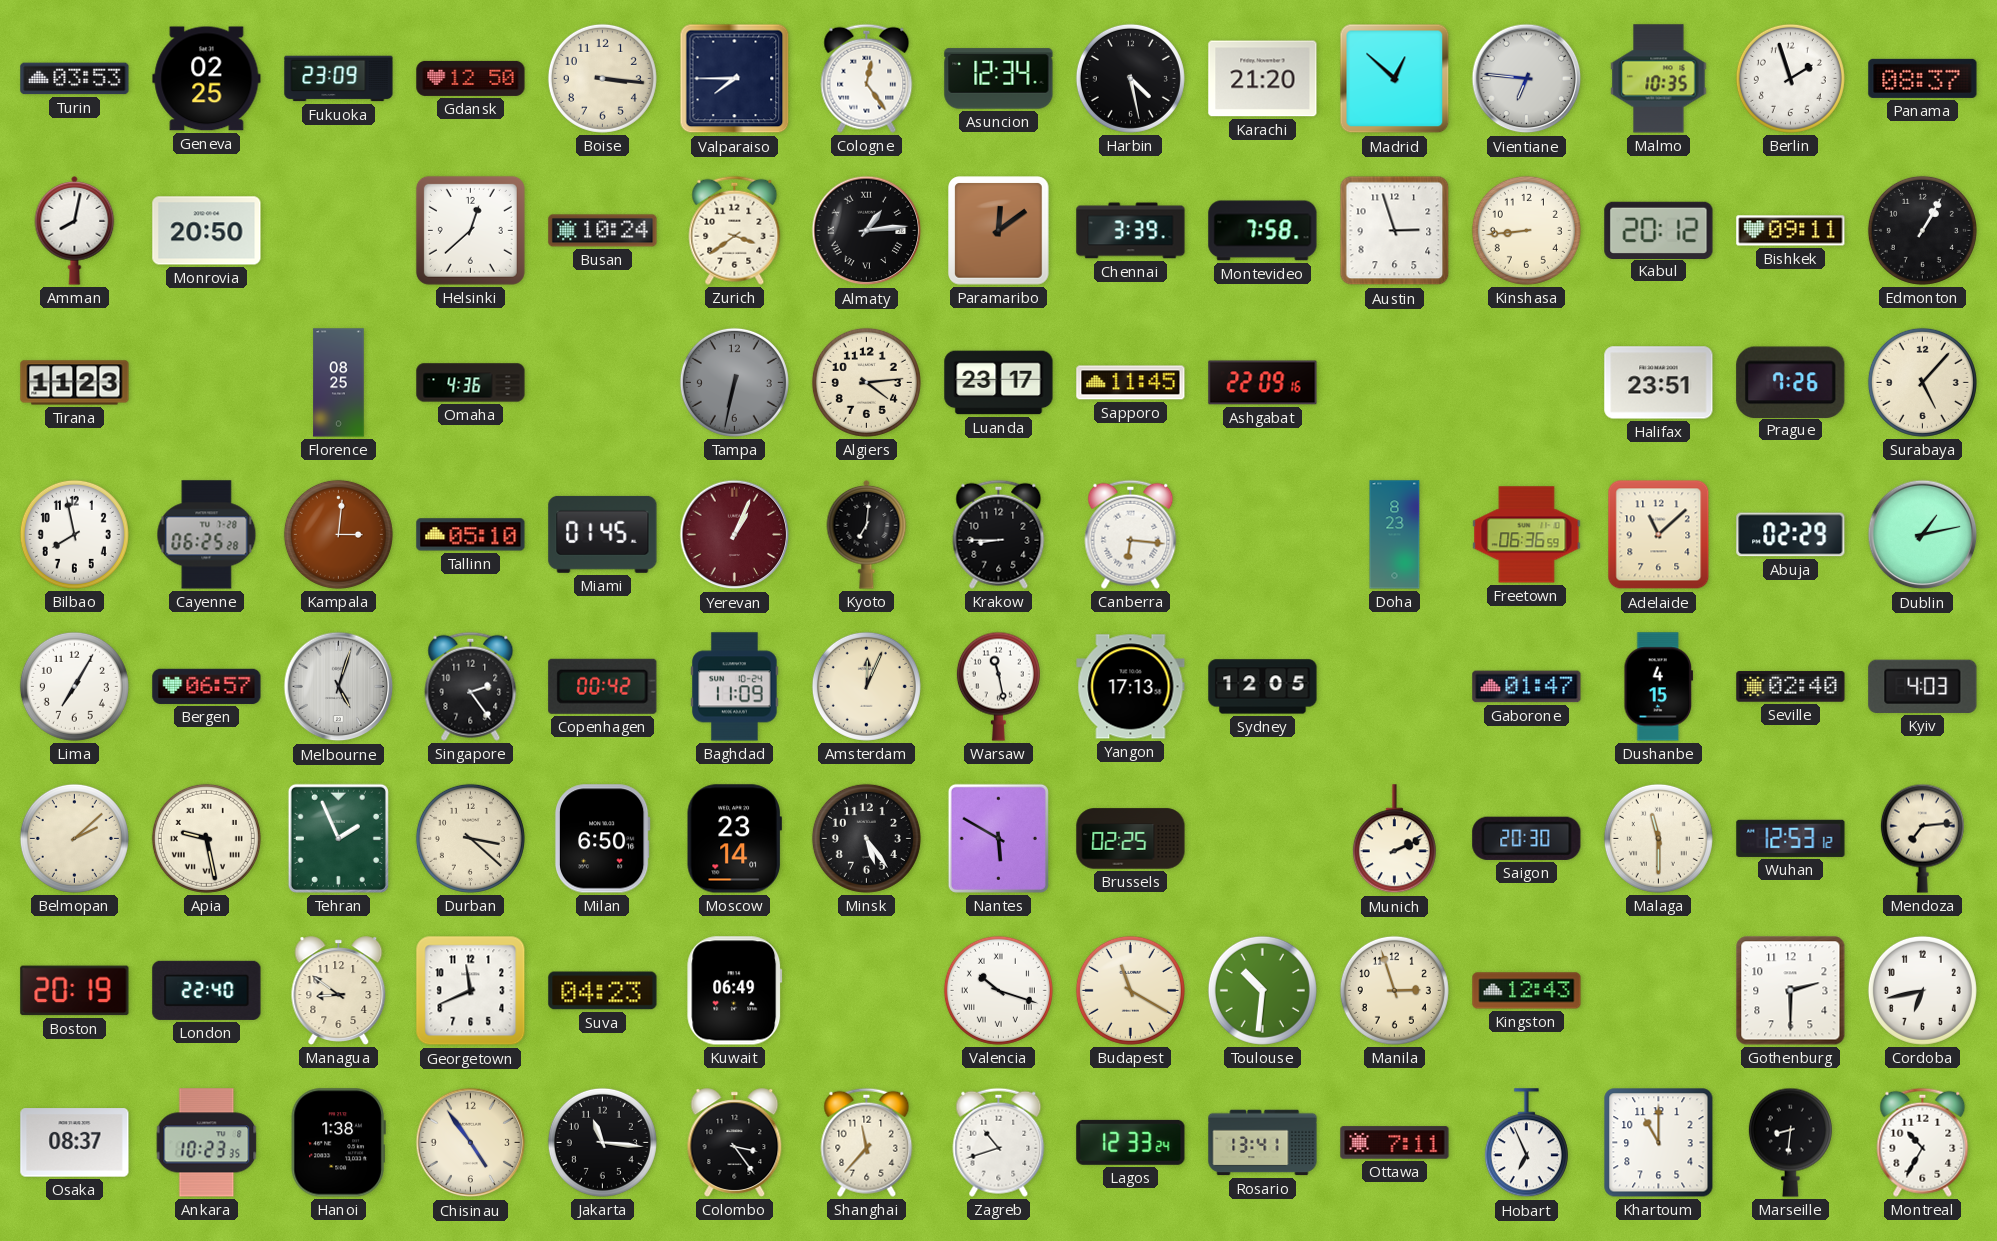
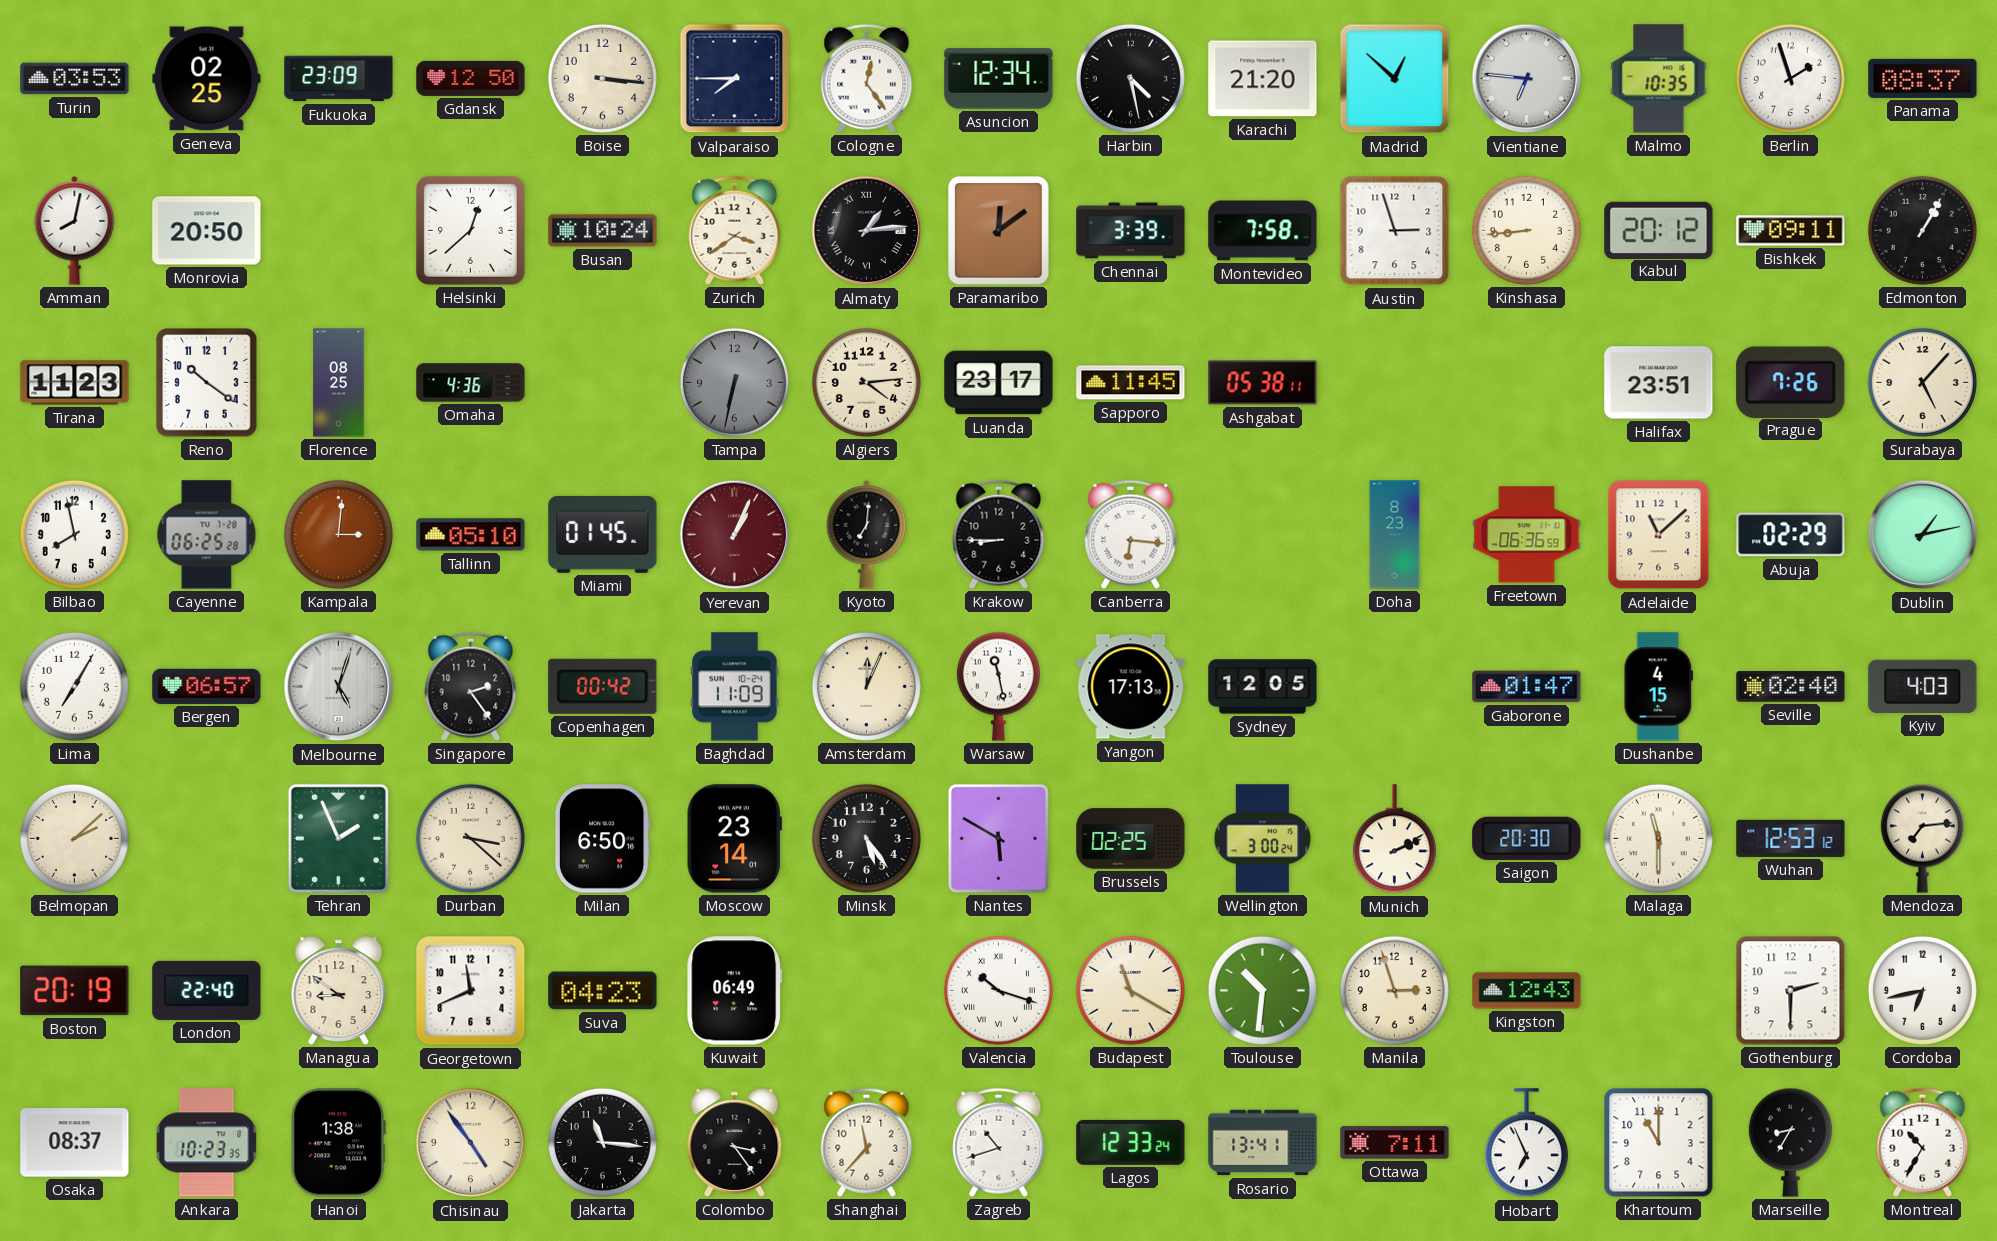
Reno: none -> 10:21 (207, 383)
Ashgabat: 22:09 -> 05:38 (1263, 383)
Apia: 9:28 -> none (206, 838)
Wellington: none -> 3:00 (1263, 839)
Marseille: 8:31 -> 8:35 (1790, 1142)
